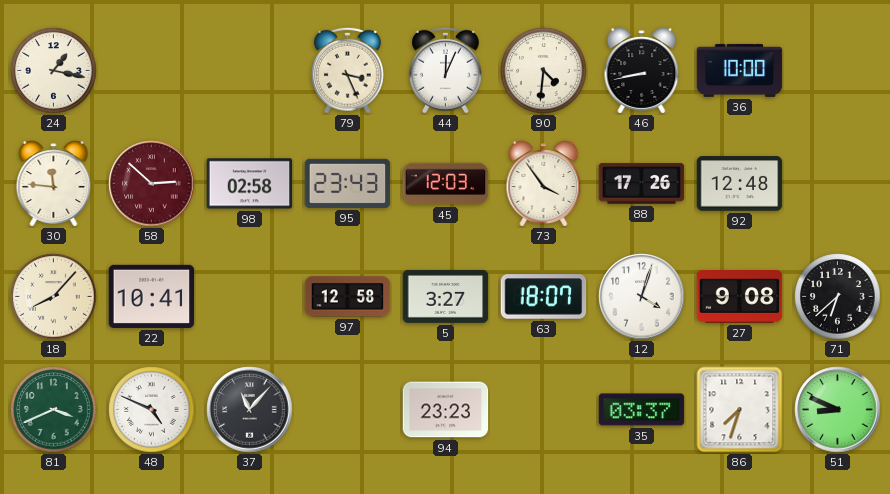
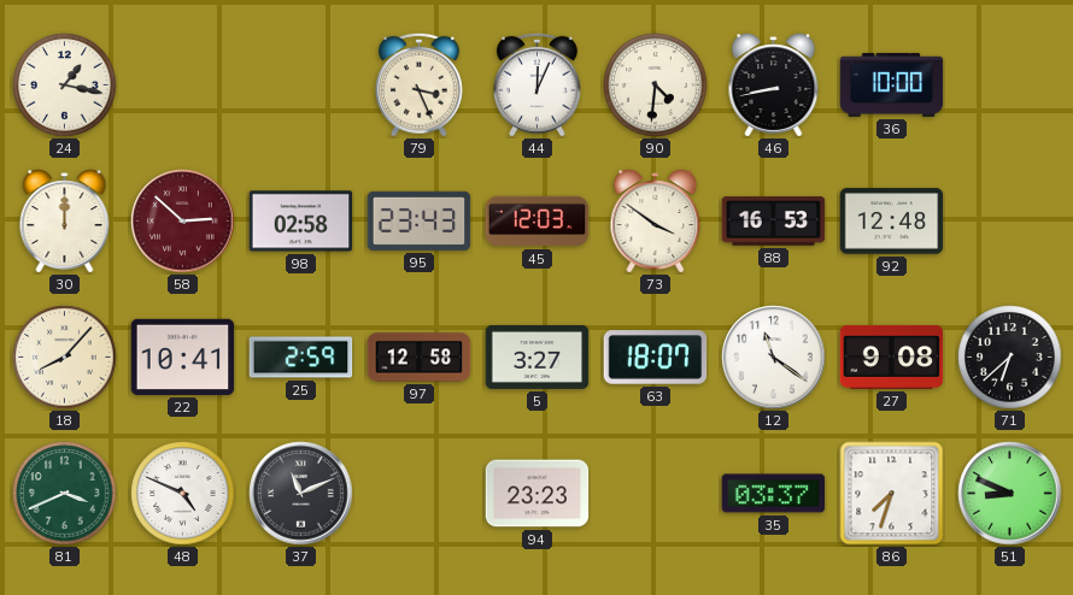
30: 11:46 -> 12:00 (65, 222)
73: 3:54 -> 3:51 (656, 222)
88: 17:26 -> 16:53 (774, 222)
25: none -> 2:59 (301, 358)
12: 4:03 -> 11:21 (774, 358)
37: 11:07 -> 11:11 (301, 494)
